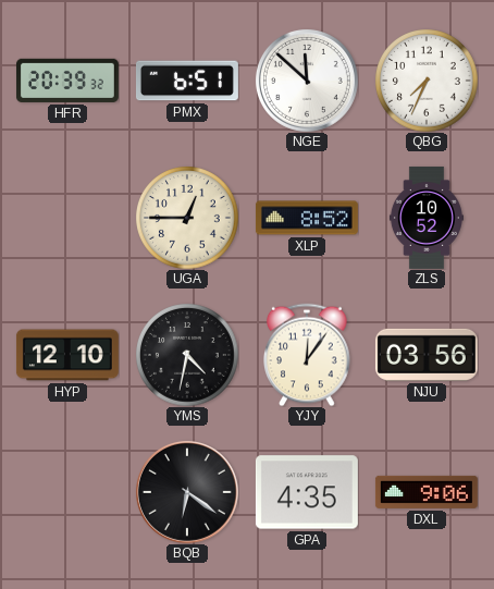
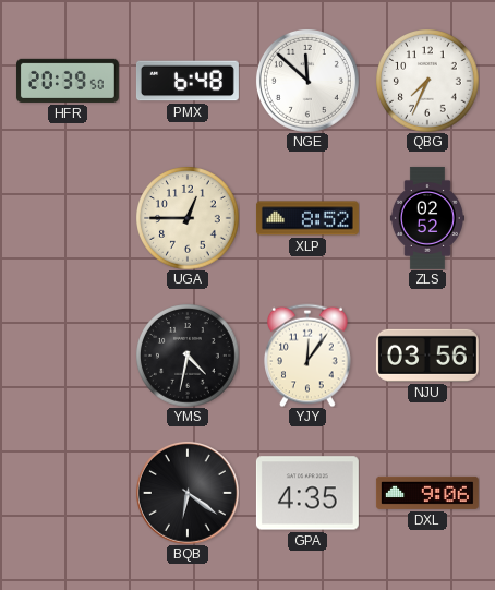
HFR: 20:39:32 -> 20:39:50 (68, 81)
PMX: 6:51 -> 6:48 (188, 81)
ZLS: 10:52 -> 02:52 (427, 218)
HYP: 12:10 -> none (67, 355)
